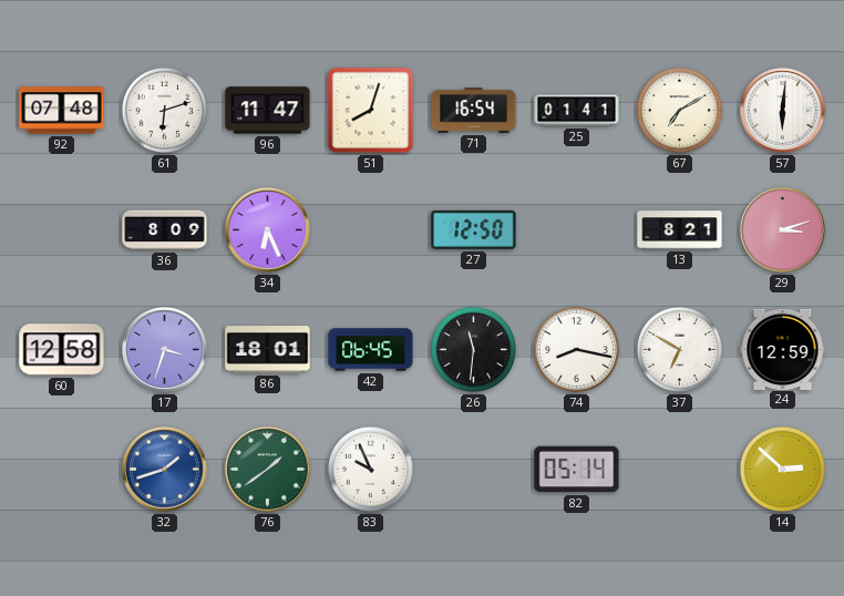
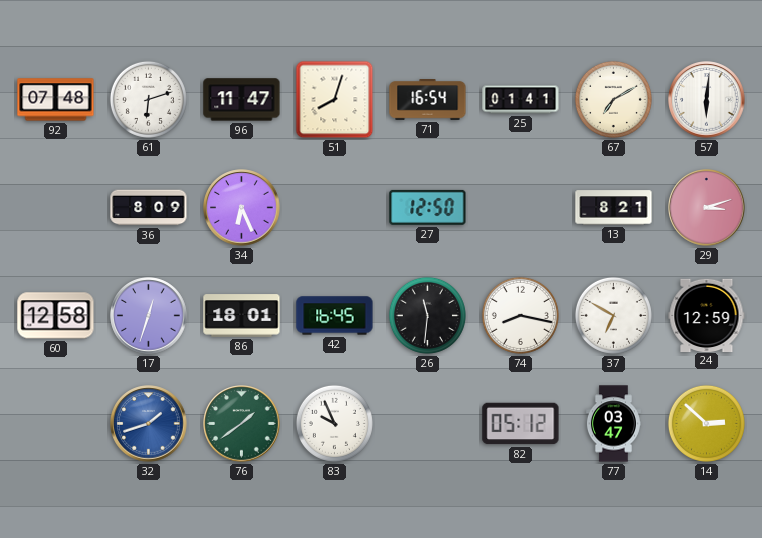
17: 3:33 -> 12:33 (149, 316)
42: 06:45 -> 16:45 (335, 316)
82: 05:14 -> 05:12 (521, 424)
77: none -> 03:47 (613, 424)
